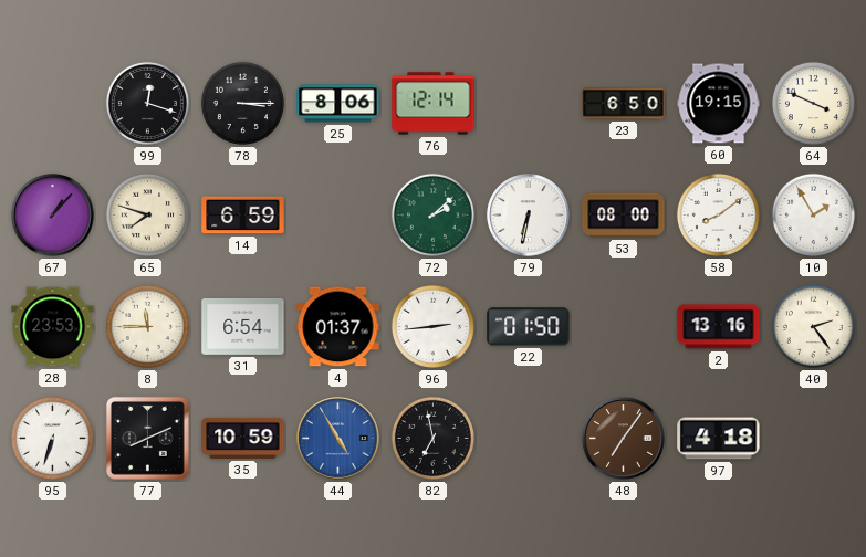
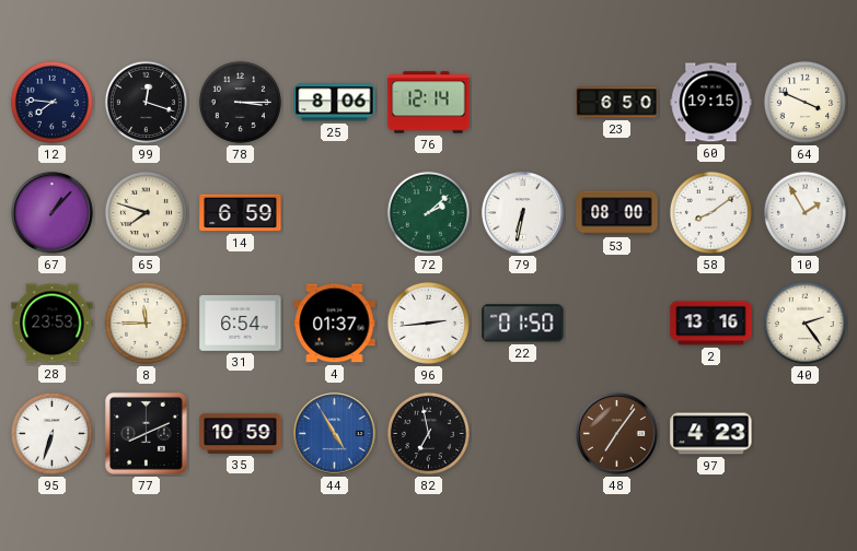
12: none -> 7:46 (51, 102)
97: 4:18 -> 4:23 (711, 434)
